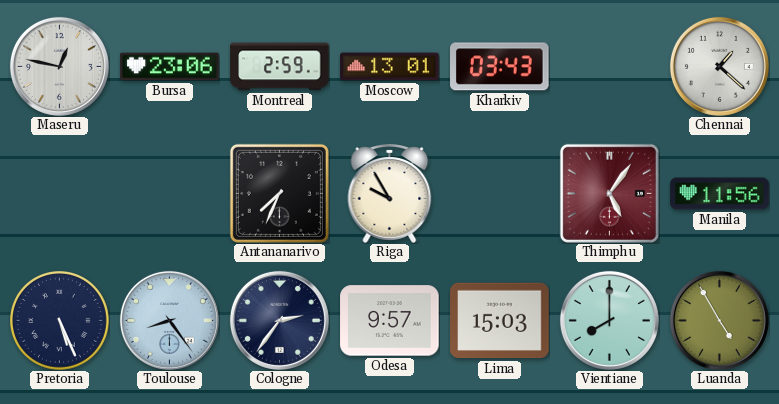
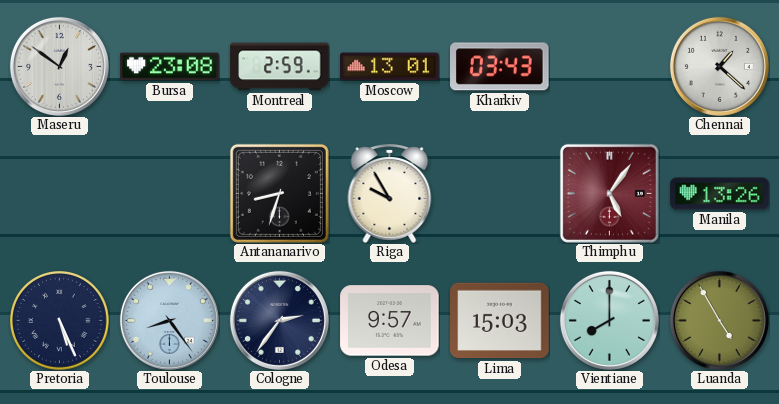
Maseru: 12:47 -> 12:51 (59, 66)
Bursa: 23:06 -> 23:08 (170, 67)
Antananarivo: 7:34 -> 8:33 (279, 193)
Manila: 11:56 -> 13:26 (720, 194)
